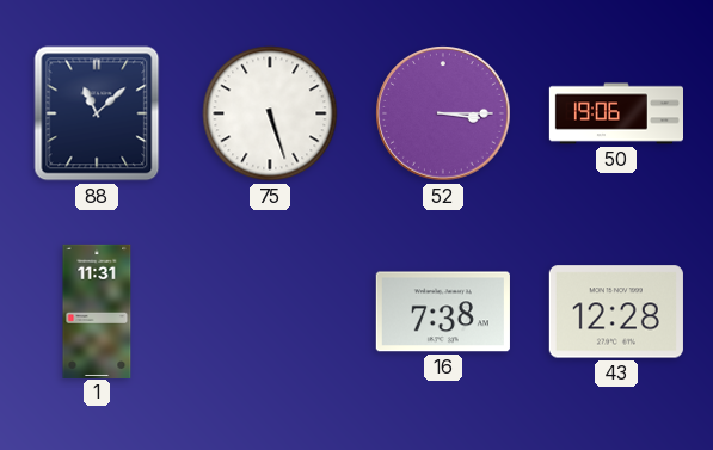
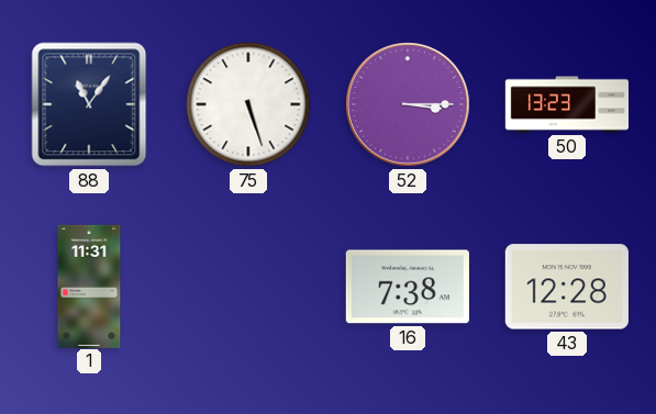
88: 11:08 -> 11:06 (89, 104)
50: 19:06 -> 13:23 (566, 104)
